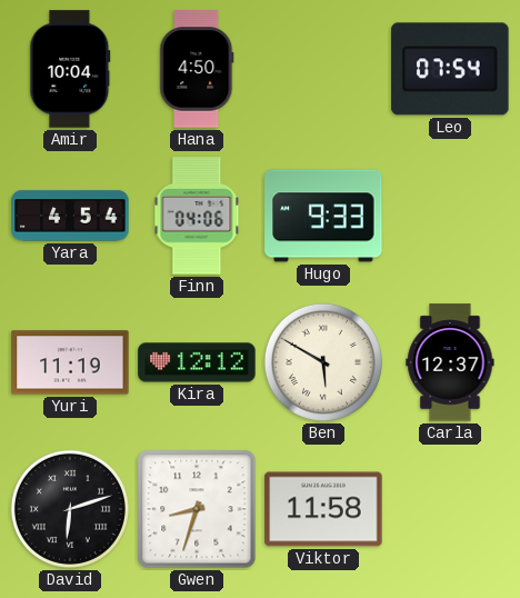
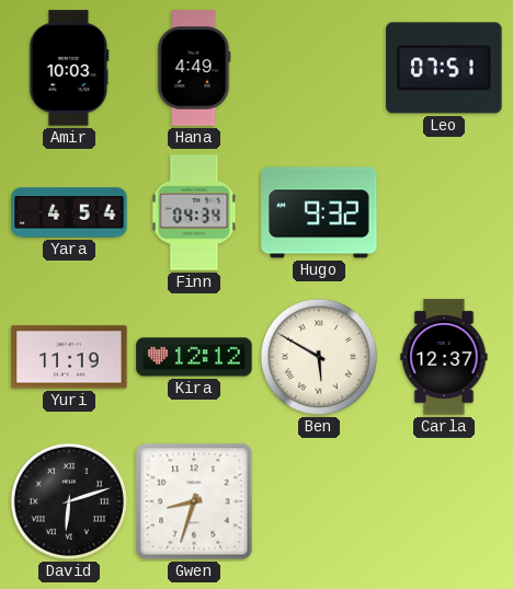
Amir: 10:04 -> 10:03 (69, 68)
Hana: 4:50 -> 4:49 (194, 68)
Leo: 07:54 -> 07:51 (444, 68)
Finn: 04:06 -> 04:34 (194, 212)
Hugo: 9:33 -> 9:32 (319, 212)
Viktor: 11:58 -> none (323, 509)
